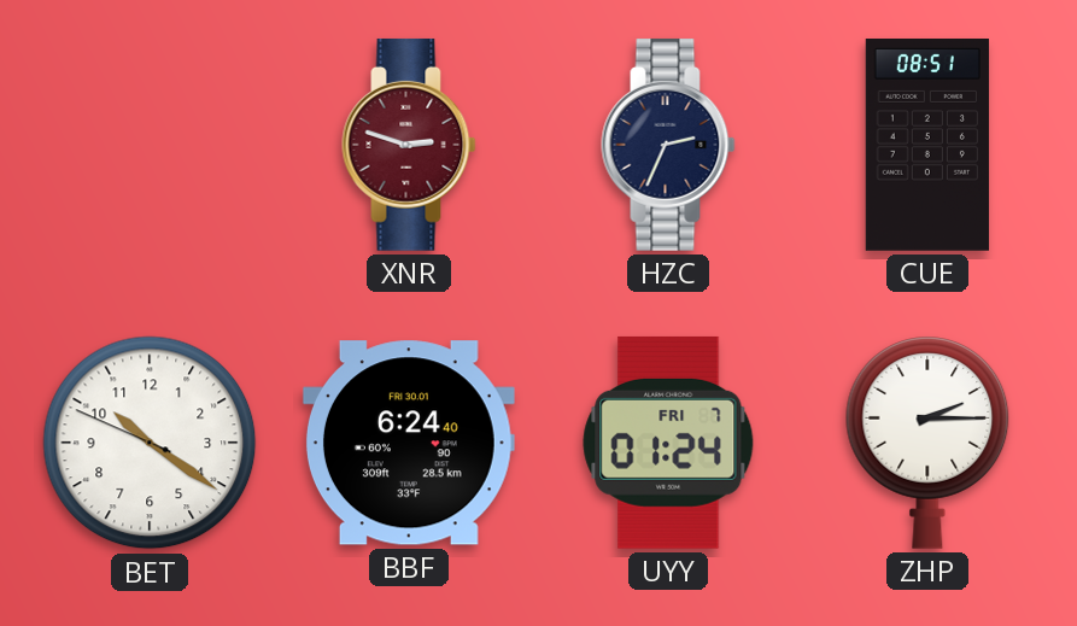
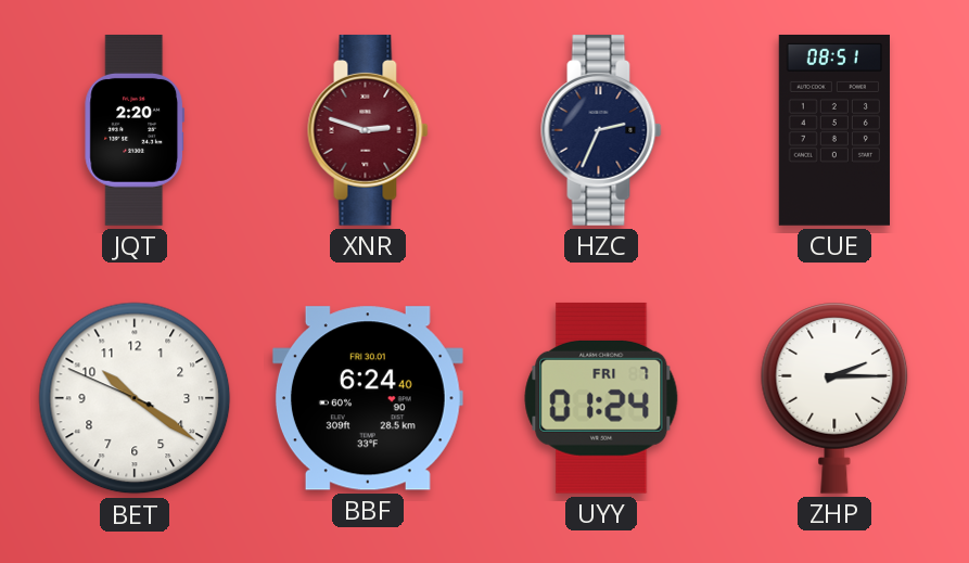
JQT: none -> 2:20 (135, 131)
